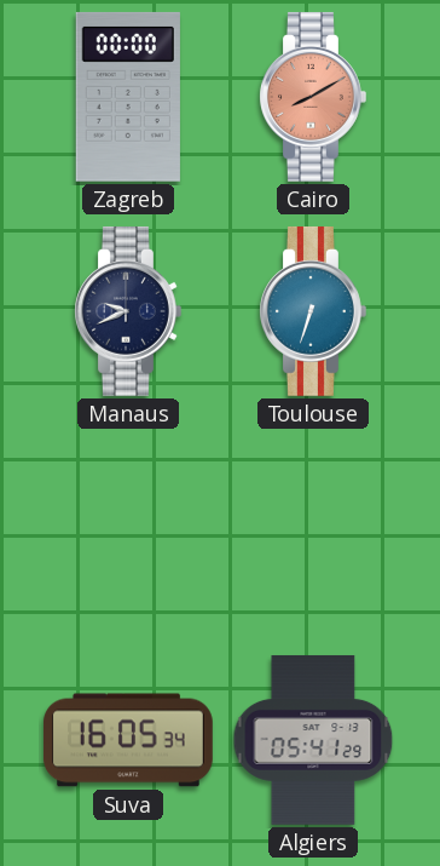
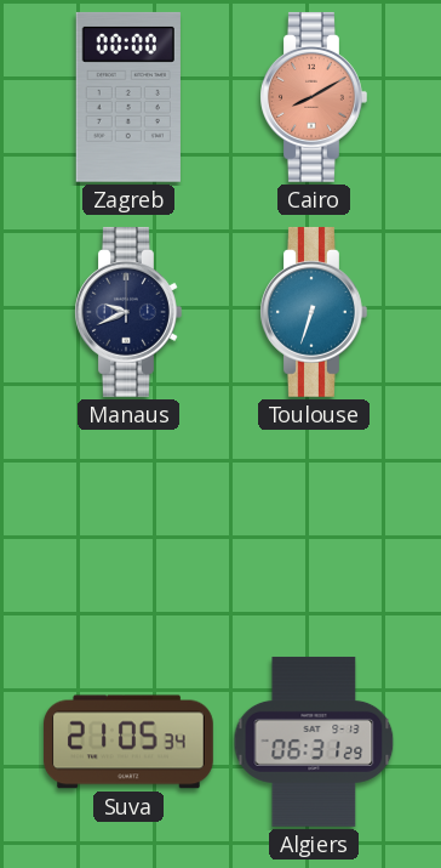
Suva: 16:05 -> 21:05 (130, 742)
Algiers: 05:41 -> 06:31 (314, 742)
